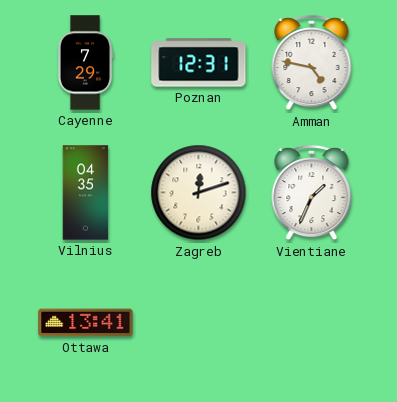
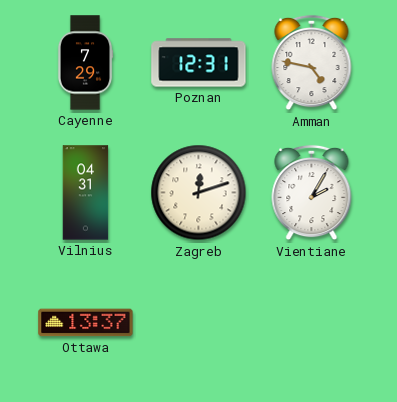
Vilnius: 04:35 -> 04:31 (86, 193)
Vientiane: 1:34 -> 2:05 (312, 193)
Ottawa: 13:41 -> 13:37 (86, 323)
